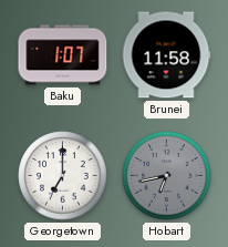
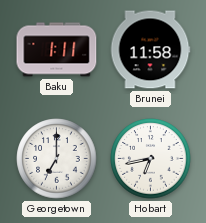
Baku: 1:07 -> 1:11 (57, 50)
Hobart dial: grey -> white (151, 159)
